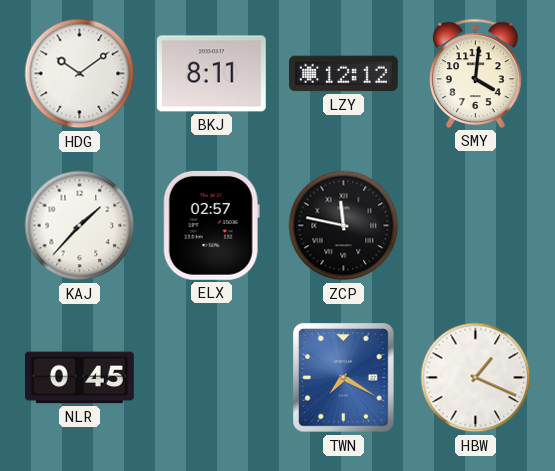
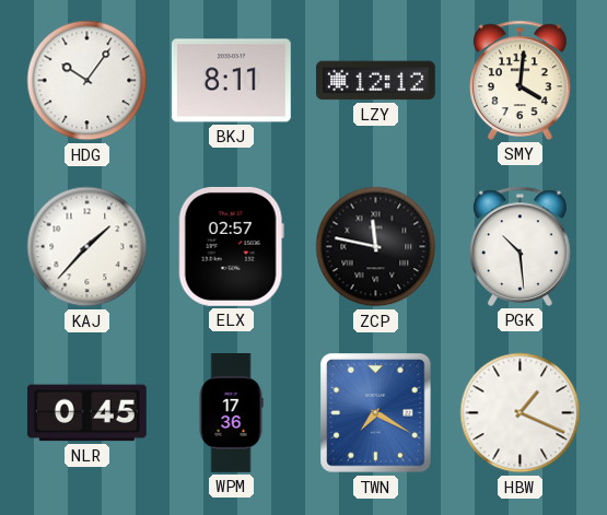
HDG: 10:09 -> 10:06 (87, 81)
PGK: none -> 10:29 (521, 246)
WPM: none -> 17:36 (231, 413)
